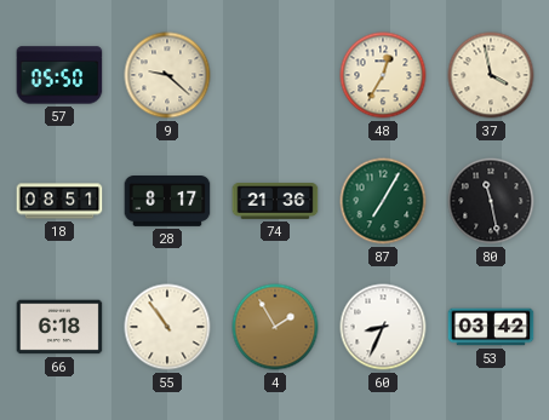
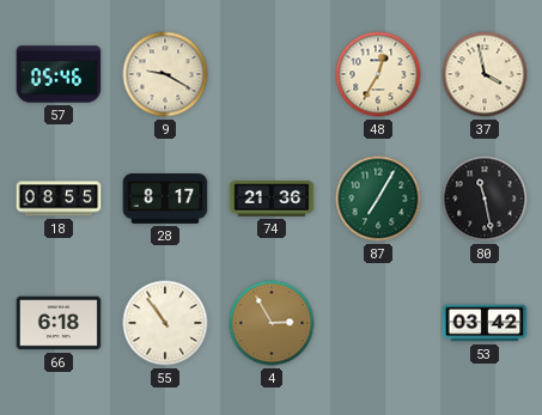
57: 05:50 -> 05:46 (59, 74)
9: 9:22 -> 9:20 (165, 74)
18: 08:51 -> 08:55 (59, 199)
4: 1:55 -> 2:55 (272, 323)
60: 8:34 -> none (383, 327)
